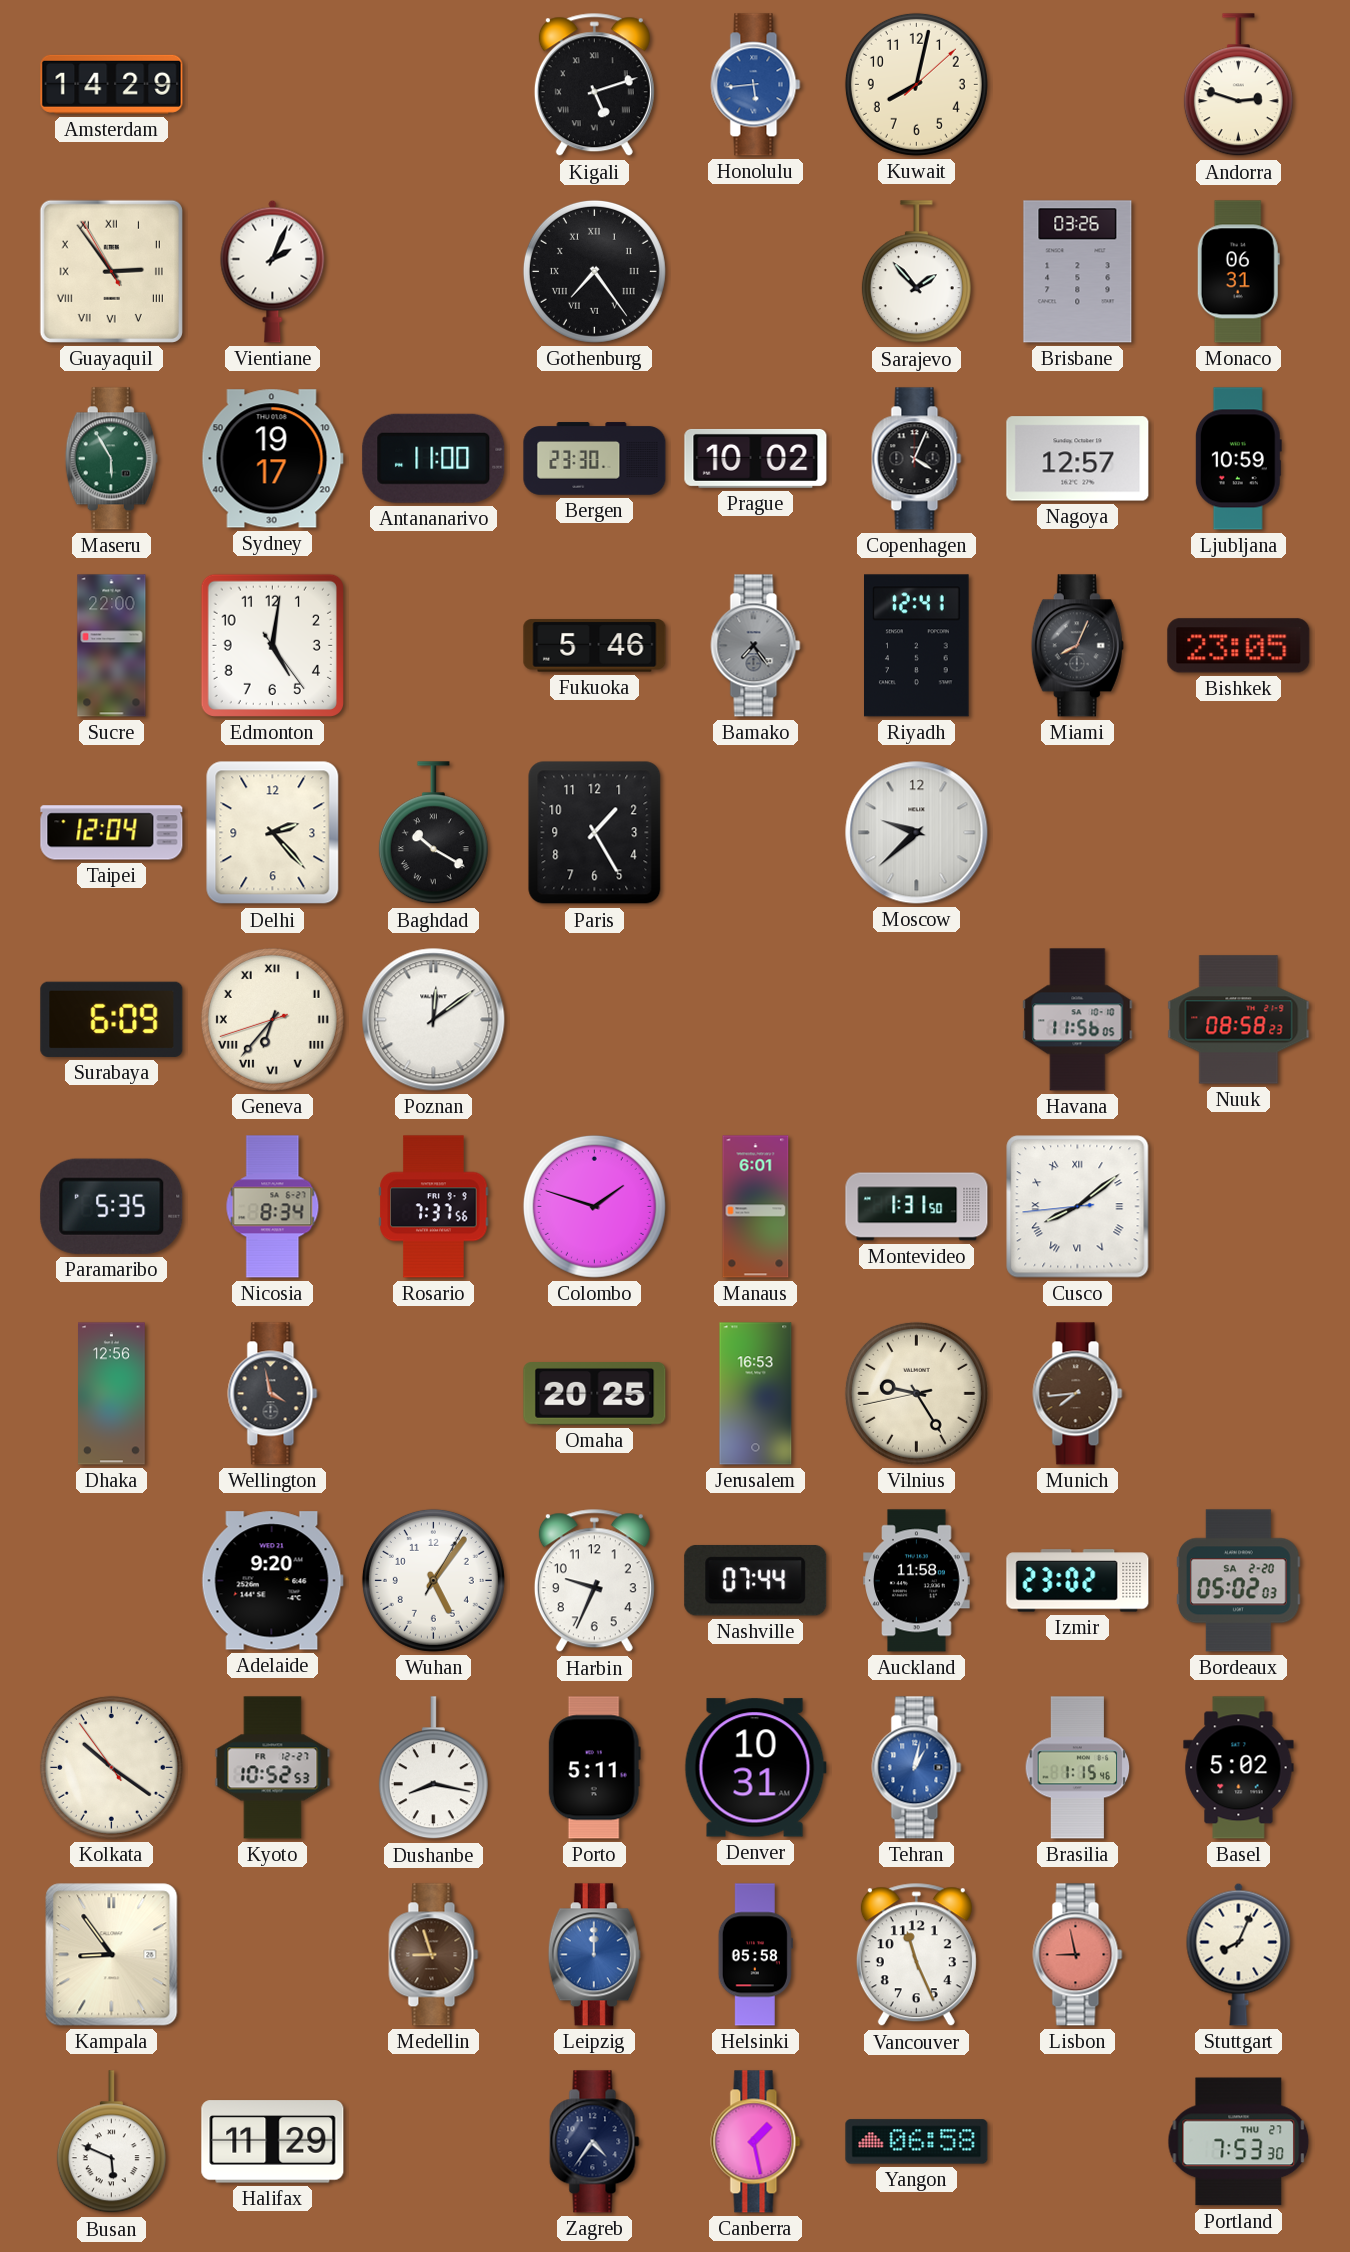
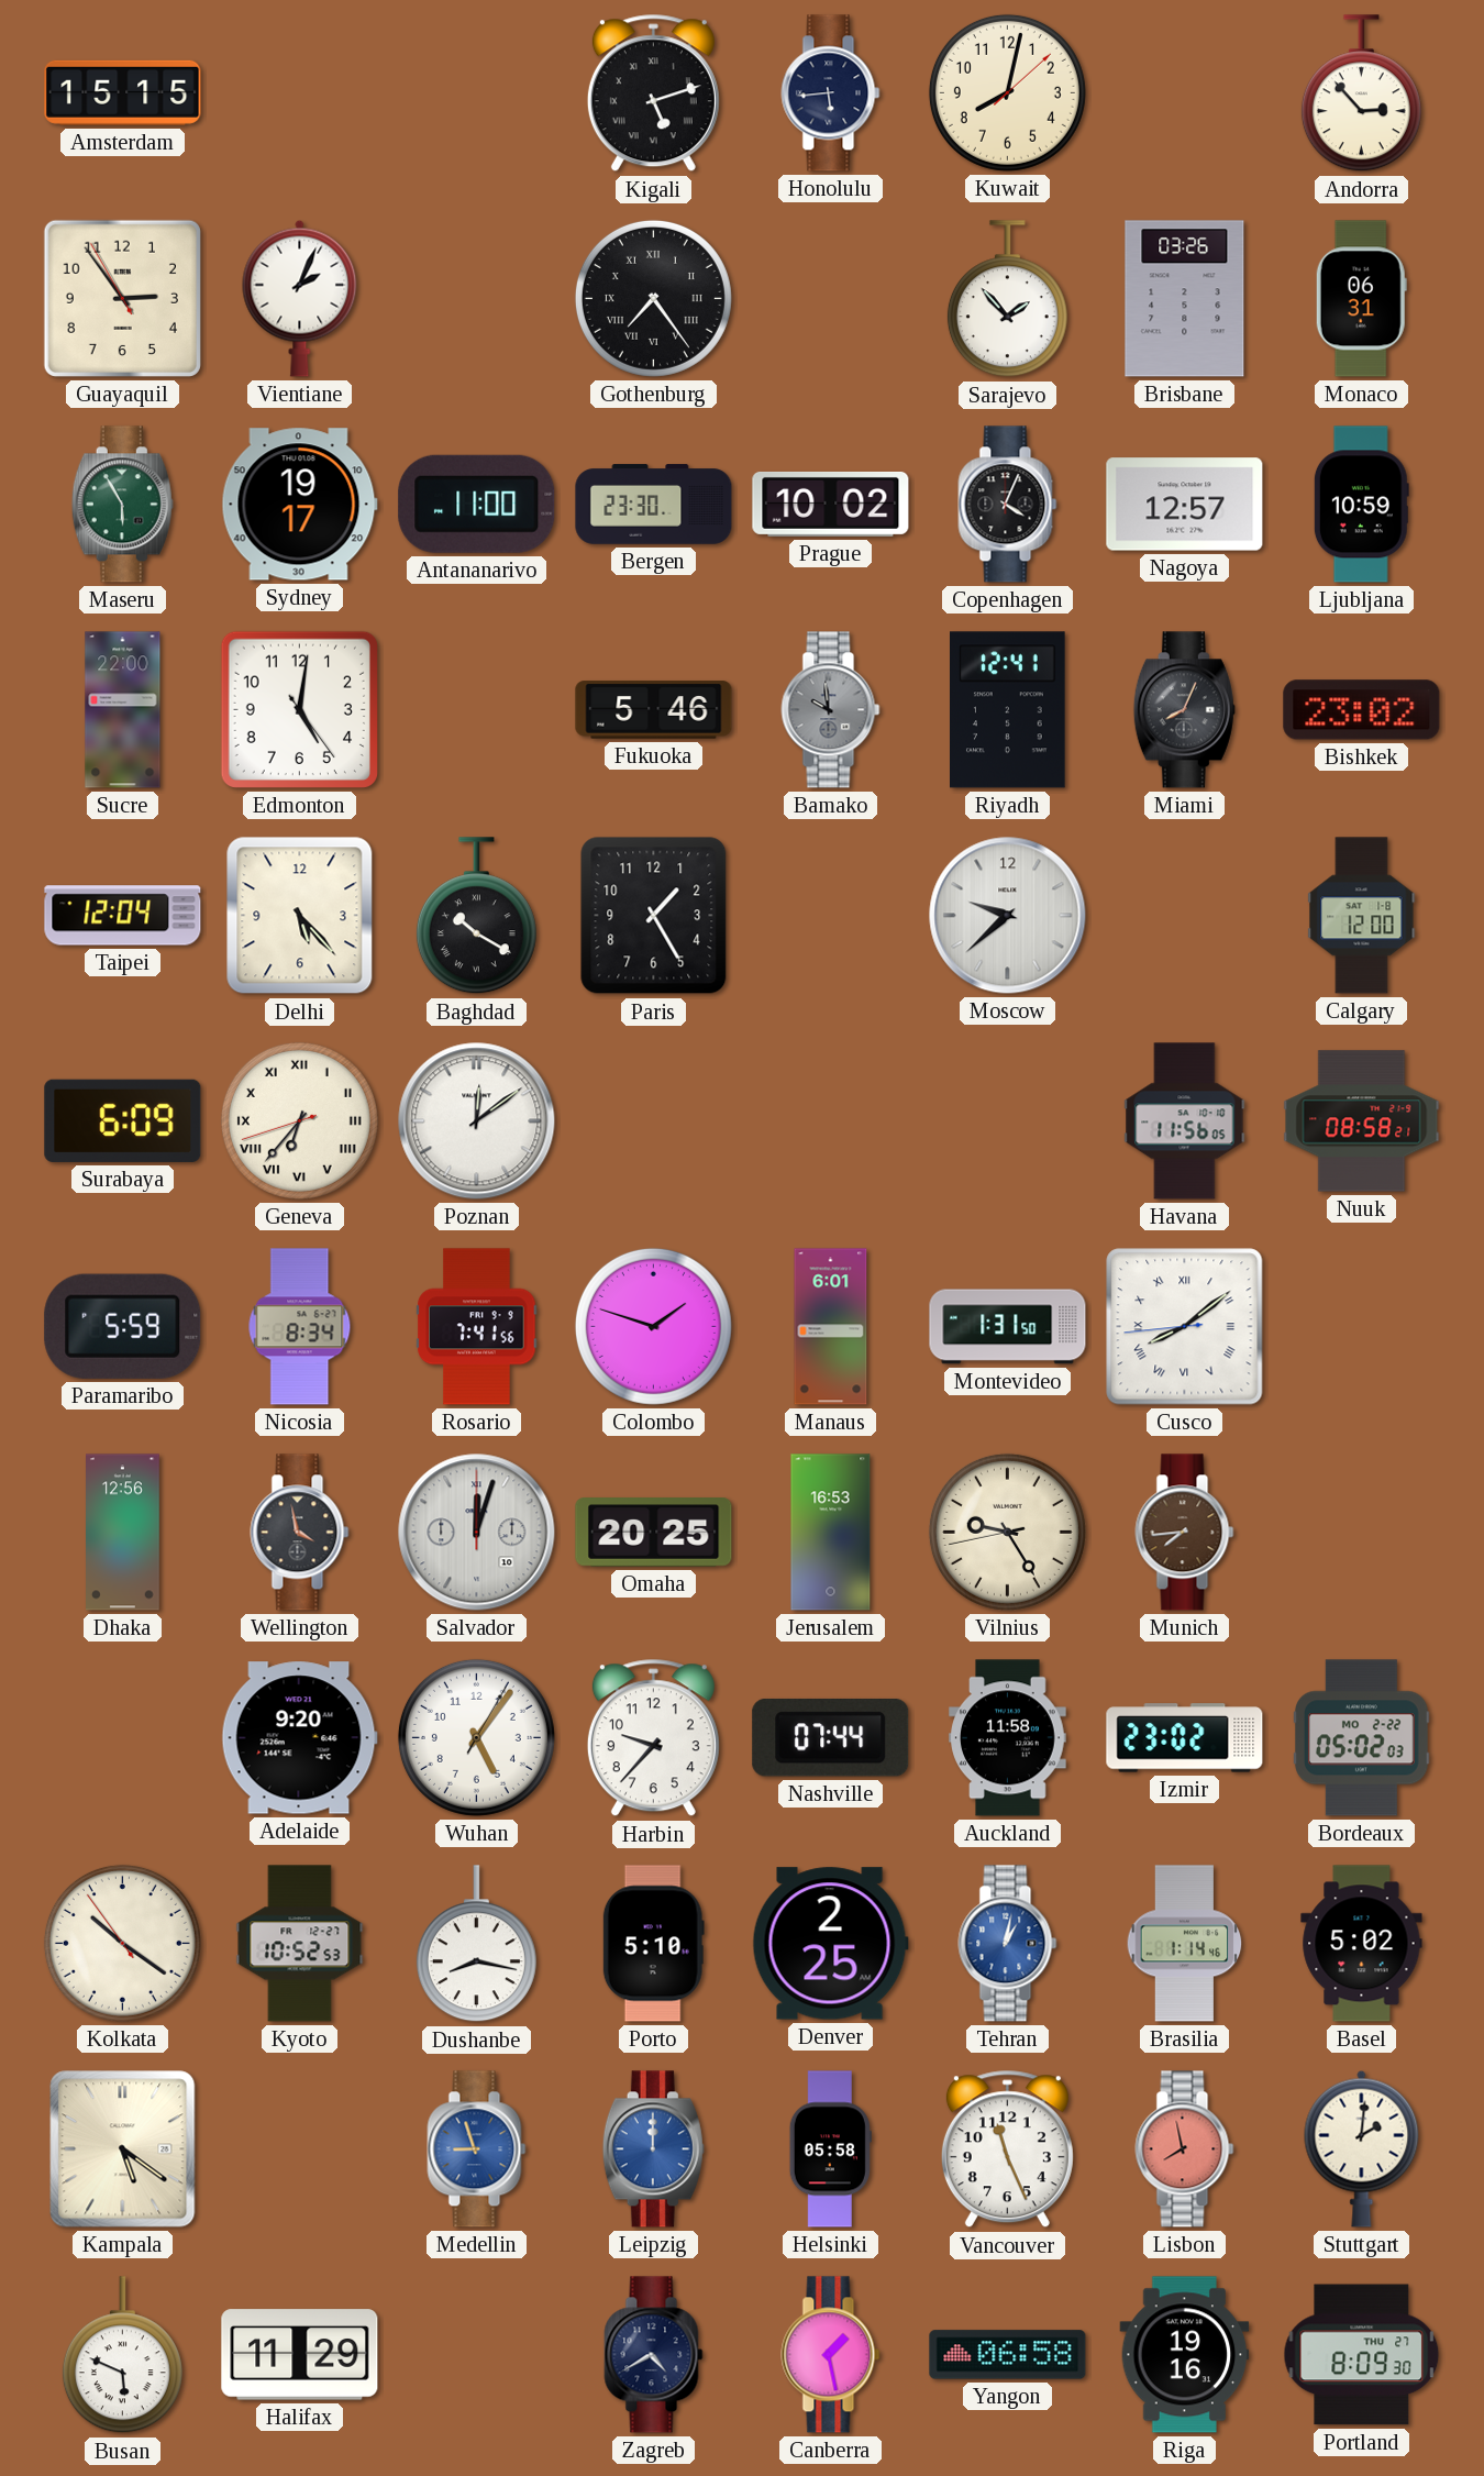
Amsterdam: 14:29 -> 15:15 (123, 92)
Honolulu dial: blue -> navy (831, 93)
Andorra: 2:48 -> 2:53 (1361, 93)
Guayaquil numerals: Roman -> Arabic (122, 298)
Bamako: 7:24 -> 9:59 (831, 710)
Bishkek: 23:05 -> 23:02 (1362, 710)
Delhi: 2:23 -> 5:23 (300, 916)
Calgary: none -> 12:00 (1362, 916)
Nuuk: 08:58:23 -> 08:58:21 (1362, 1121)
Paramaribo: 5:35 -> 5:59 (123, 1326)
Rosario: 7:37 -> 7:41 (477, 1327)
Salvador: none -> 12:03 (477, 1533)
Harbin: 9:34 -> 9:37 (653, 1738)
Bordeaux date: SA 2-20 -> MO 2-22 (1362, 1738)
Porto: 5:11 -> 5:10 (653, 1944)
Denver: 10:31 -> 2:25 (830, 1944)
Brasilia: 1:15 -> 1:14 (1185, 1944)
Kampala: 8:54 -> 5:21 (123, 2149)
Medellin dial: brown -> blue (477, 2149)
Lisbon: 8:58 -> 7:58 (1185, 2149)
Stuttgart: 8:04 -> 2:01 (1362, 2148)
Zagreb: 4:36 -> 4:40 (654, 2355)
Riga: none -> 19:16 (1185, 2355)
Portland: 7:53 -> 8:09 (1362, 2355)
